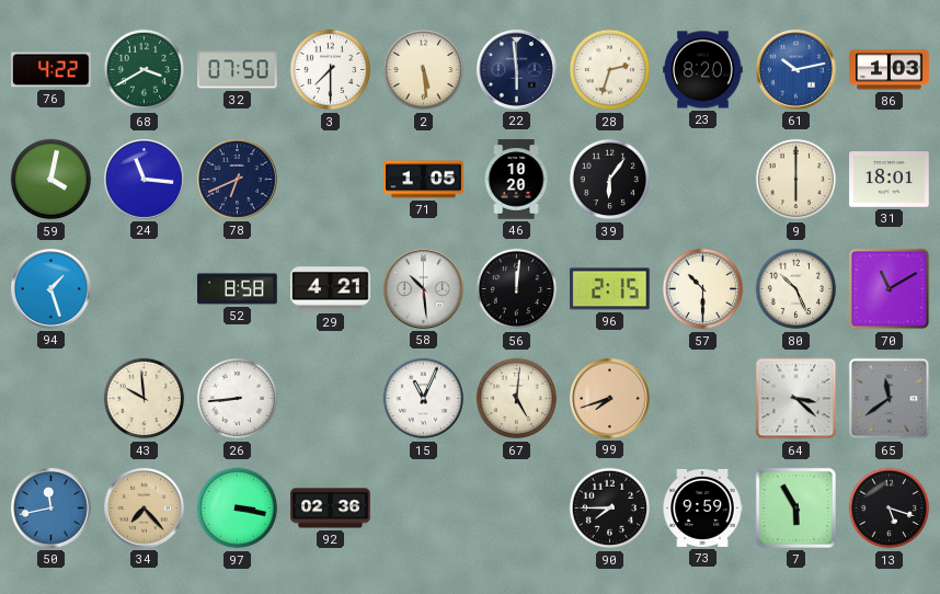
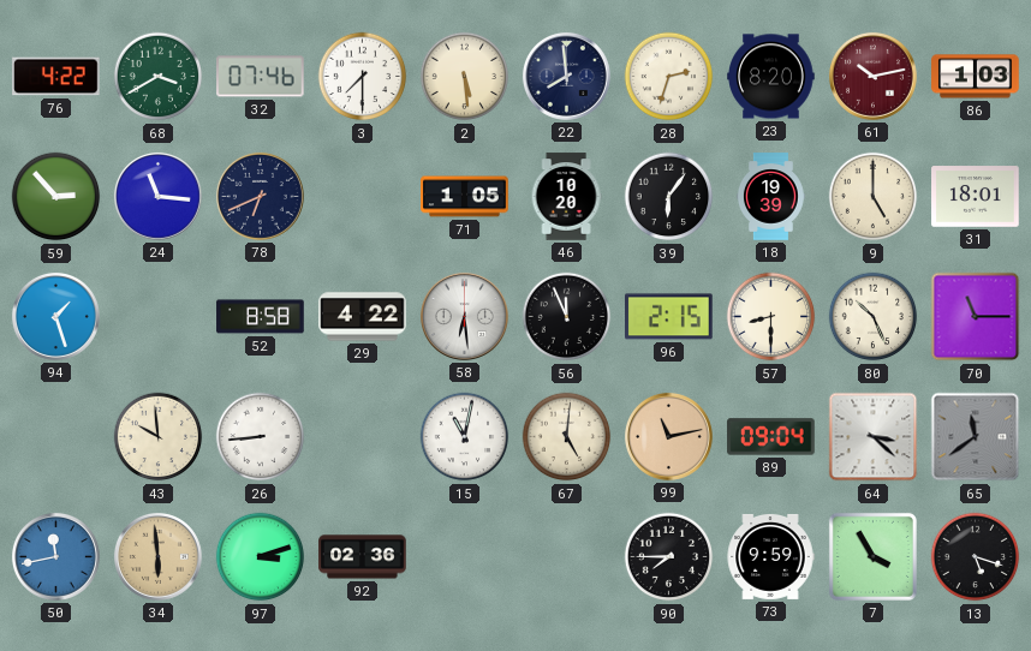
32: 07:50 -> 07:46 (261, 77)
22: 5:59 -> 7:59 (566, 76)
61 dial: blue -> burgundy (872, 76)
59: 4:02 -> 2:53 (56, 197)
18: none -> 19:39 (770, 197)
9: 6:00 -> 5:00 (874, 197)
29: 4:21 -> 4:22 (363, 317)
58: 10:29 -> 6:29 (464, 316)
56: 12:01 -> 11:56 (567, 317)
57: 10:30 -> 8:30 (771, 317)
70: 11:10 -> 11:15 (976, 317)
15: 11:04 -> 11:02 (465, 437)
99: 7:42 -> 11:13 (668, 436)
89: none -> 09:04 (771, 437)
34: 7:23 -> 5:59 (157, 556)
97: 3:17 -> 3:12 (261, 557)
7: 5:55 -> 3:55 (872, 556)
